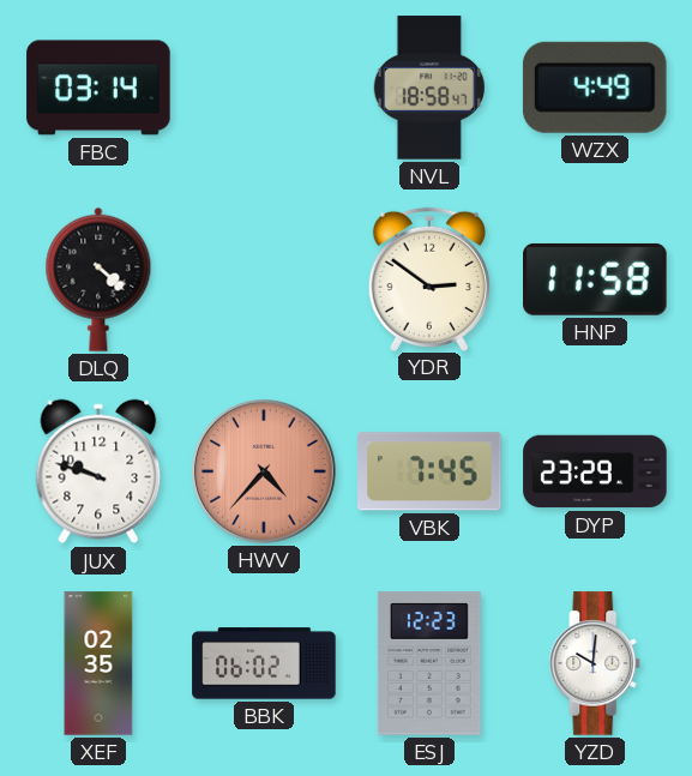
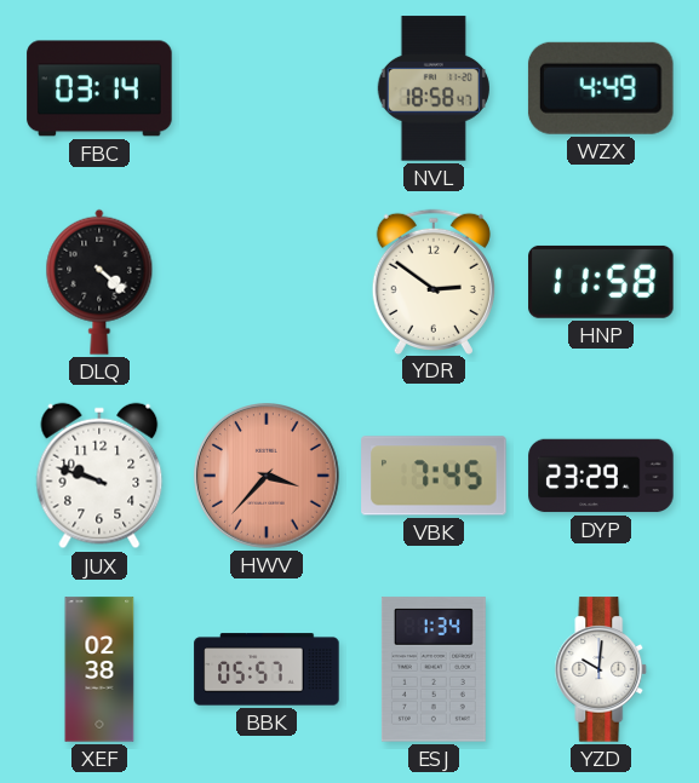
HWV: 4:37 -> 3:37 (268, 477)
XEF: 02:35 -> 02:38 (99, 669)
BBK: 06:02 -> 05:57 (267, 669)
ESJ: 12:23 -> 1:34 (434, 669)
